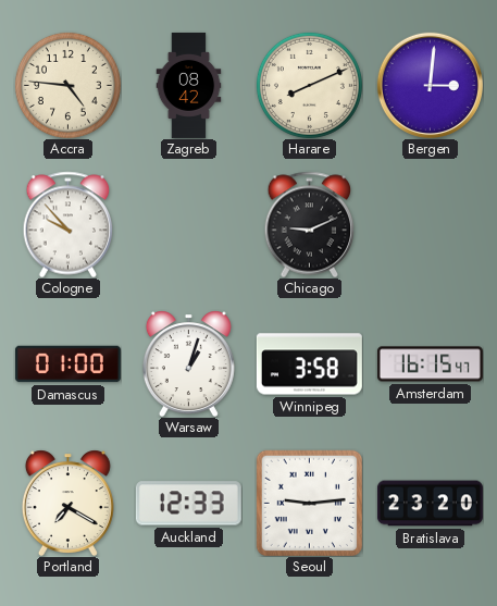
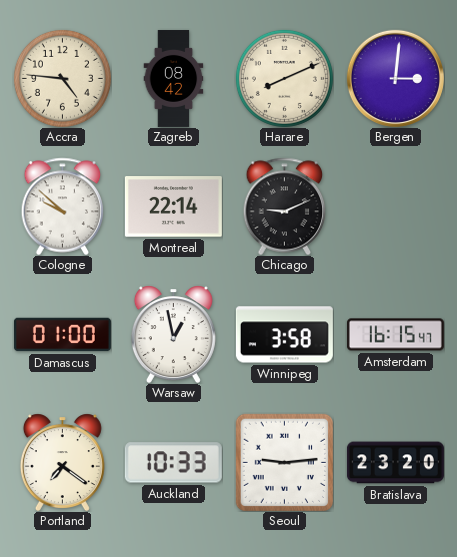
Cologne: 9:53 -> 9:52 (63, 206)
Montreal: none -> 22:14 (173, 207)
Warsaw: 1:03 -> 12:58 (173, 334)
Portland: 7:20 -> 7:21 (62, 462)
Auckland: 12:33 -> 10:33 (173, 463)
